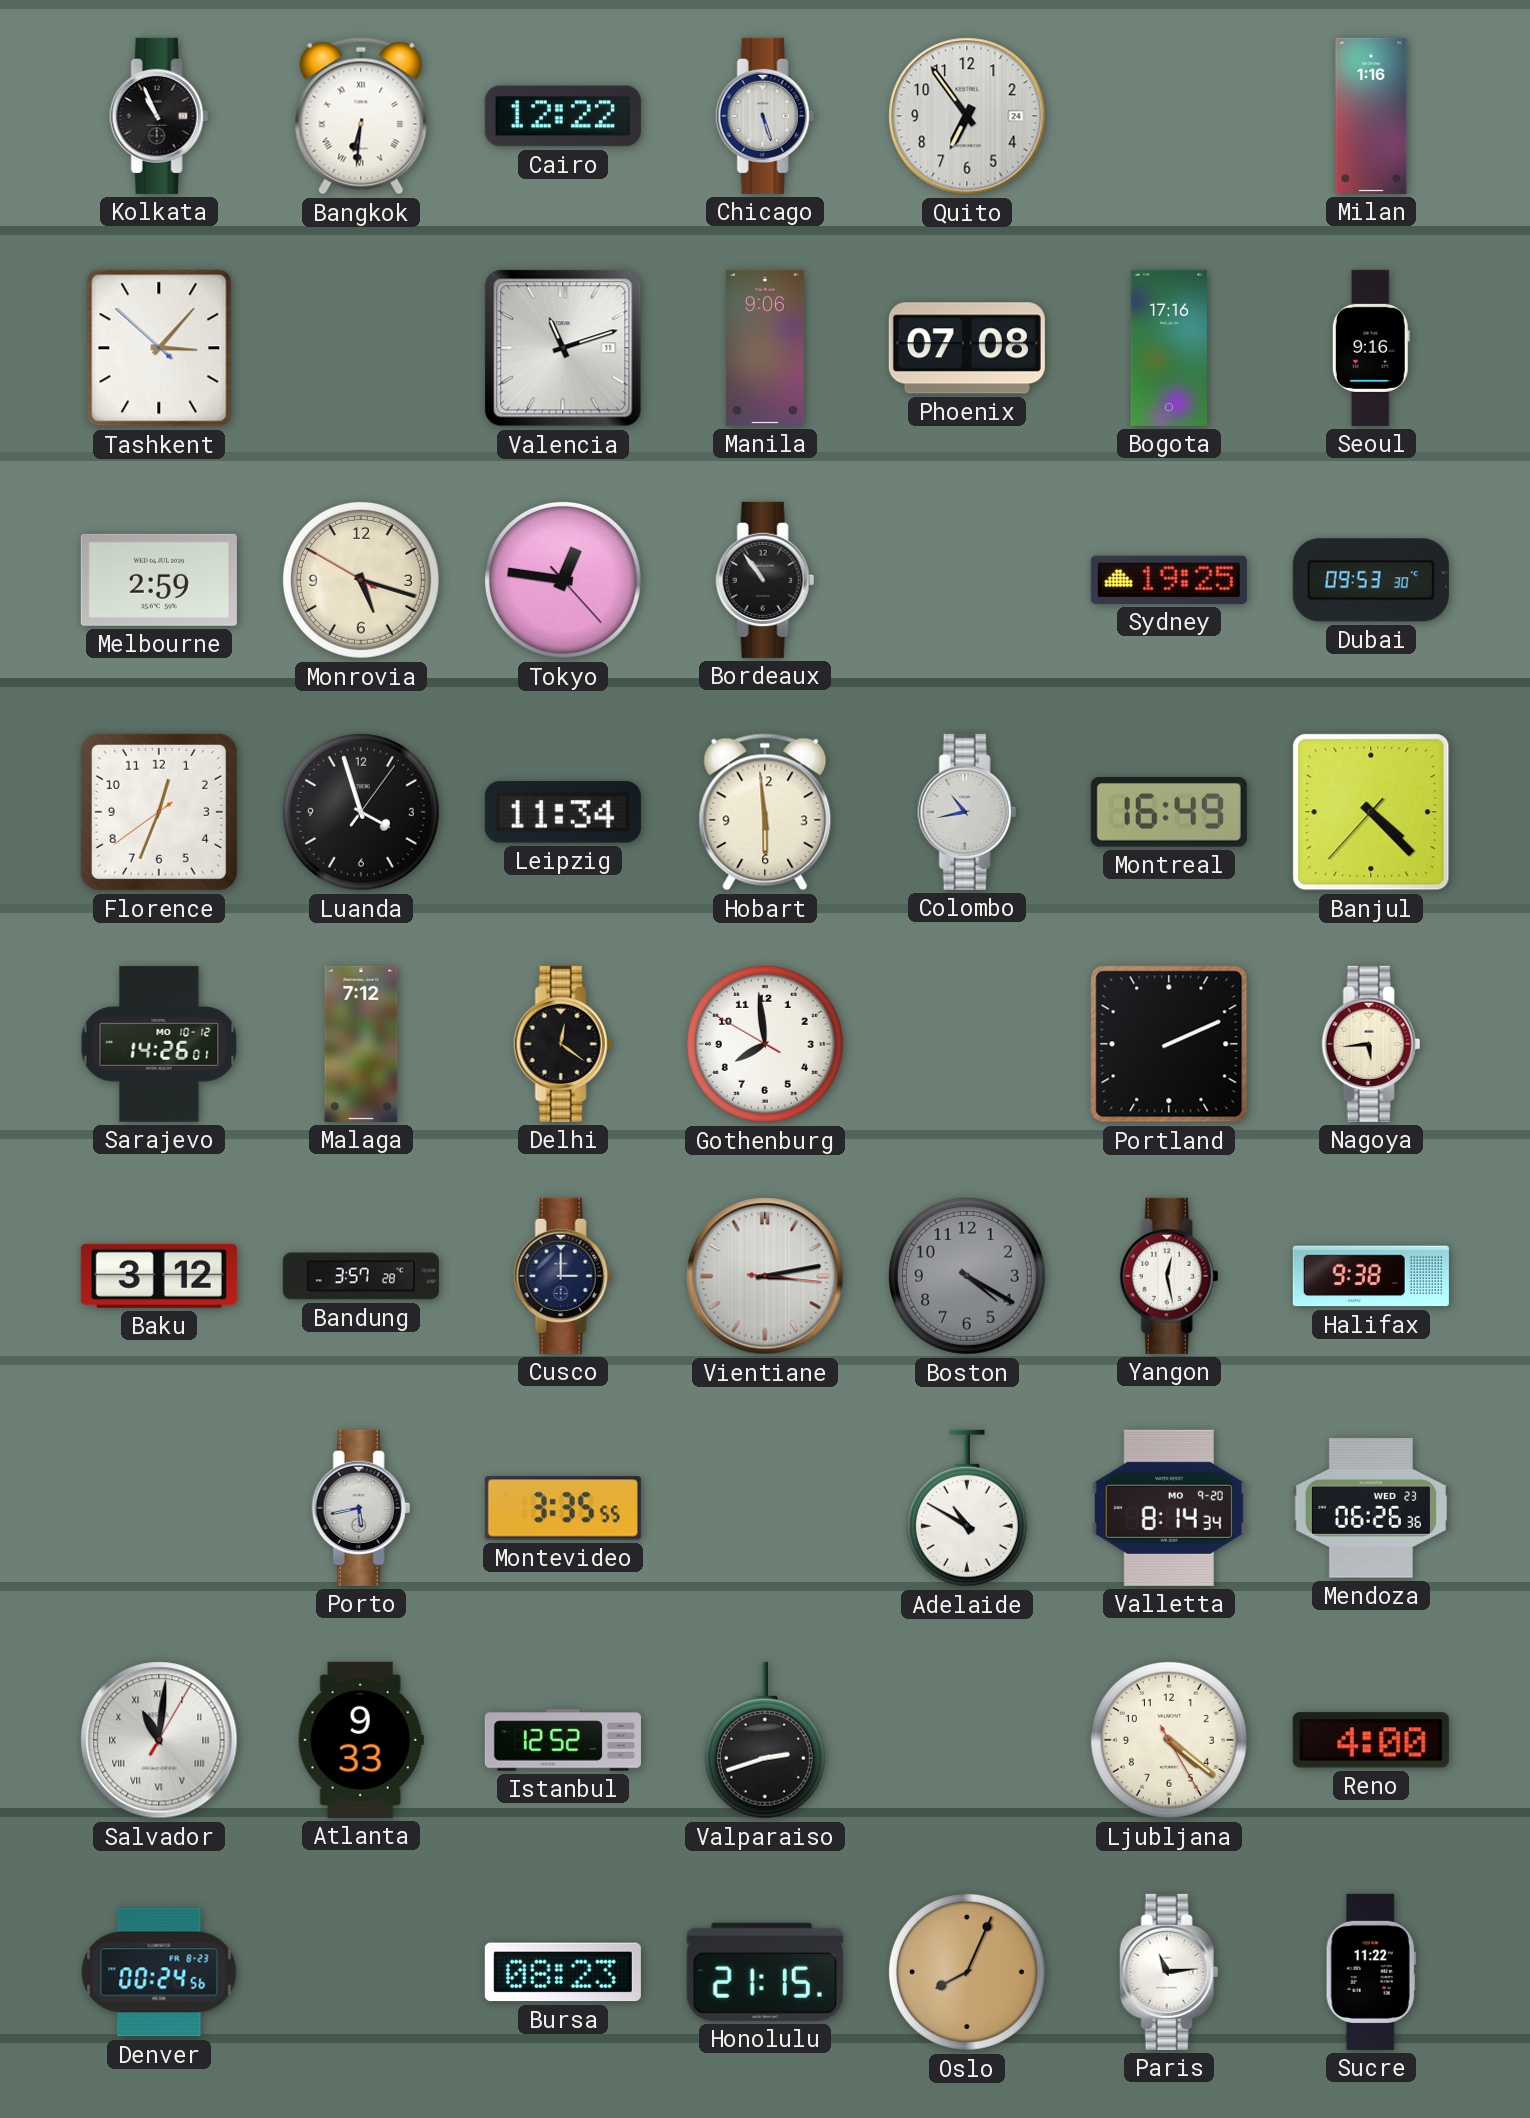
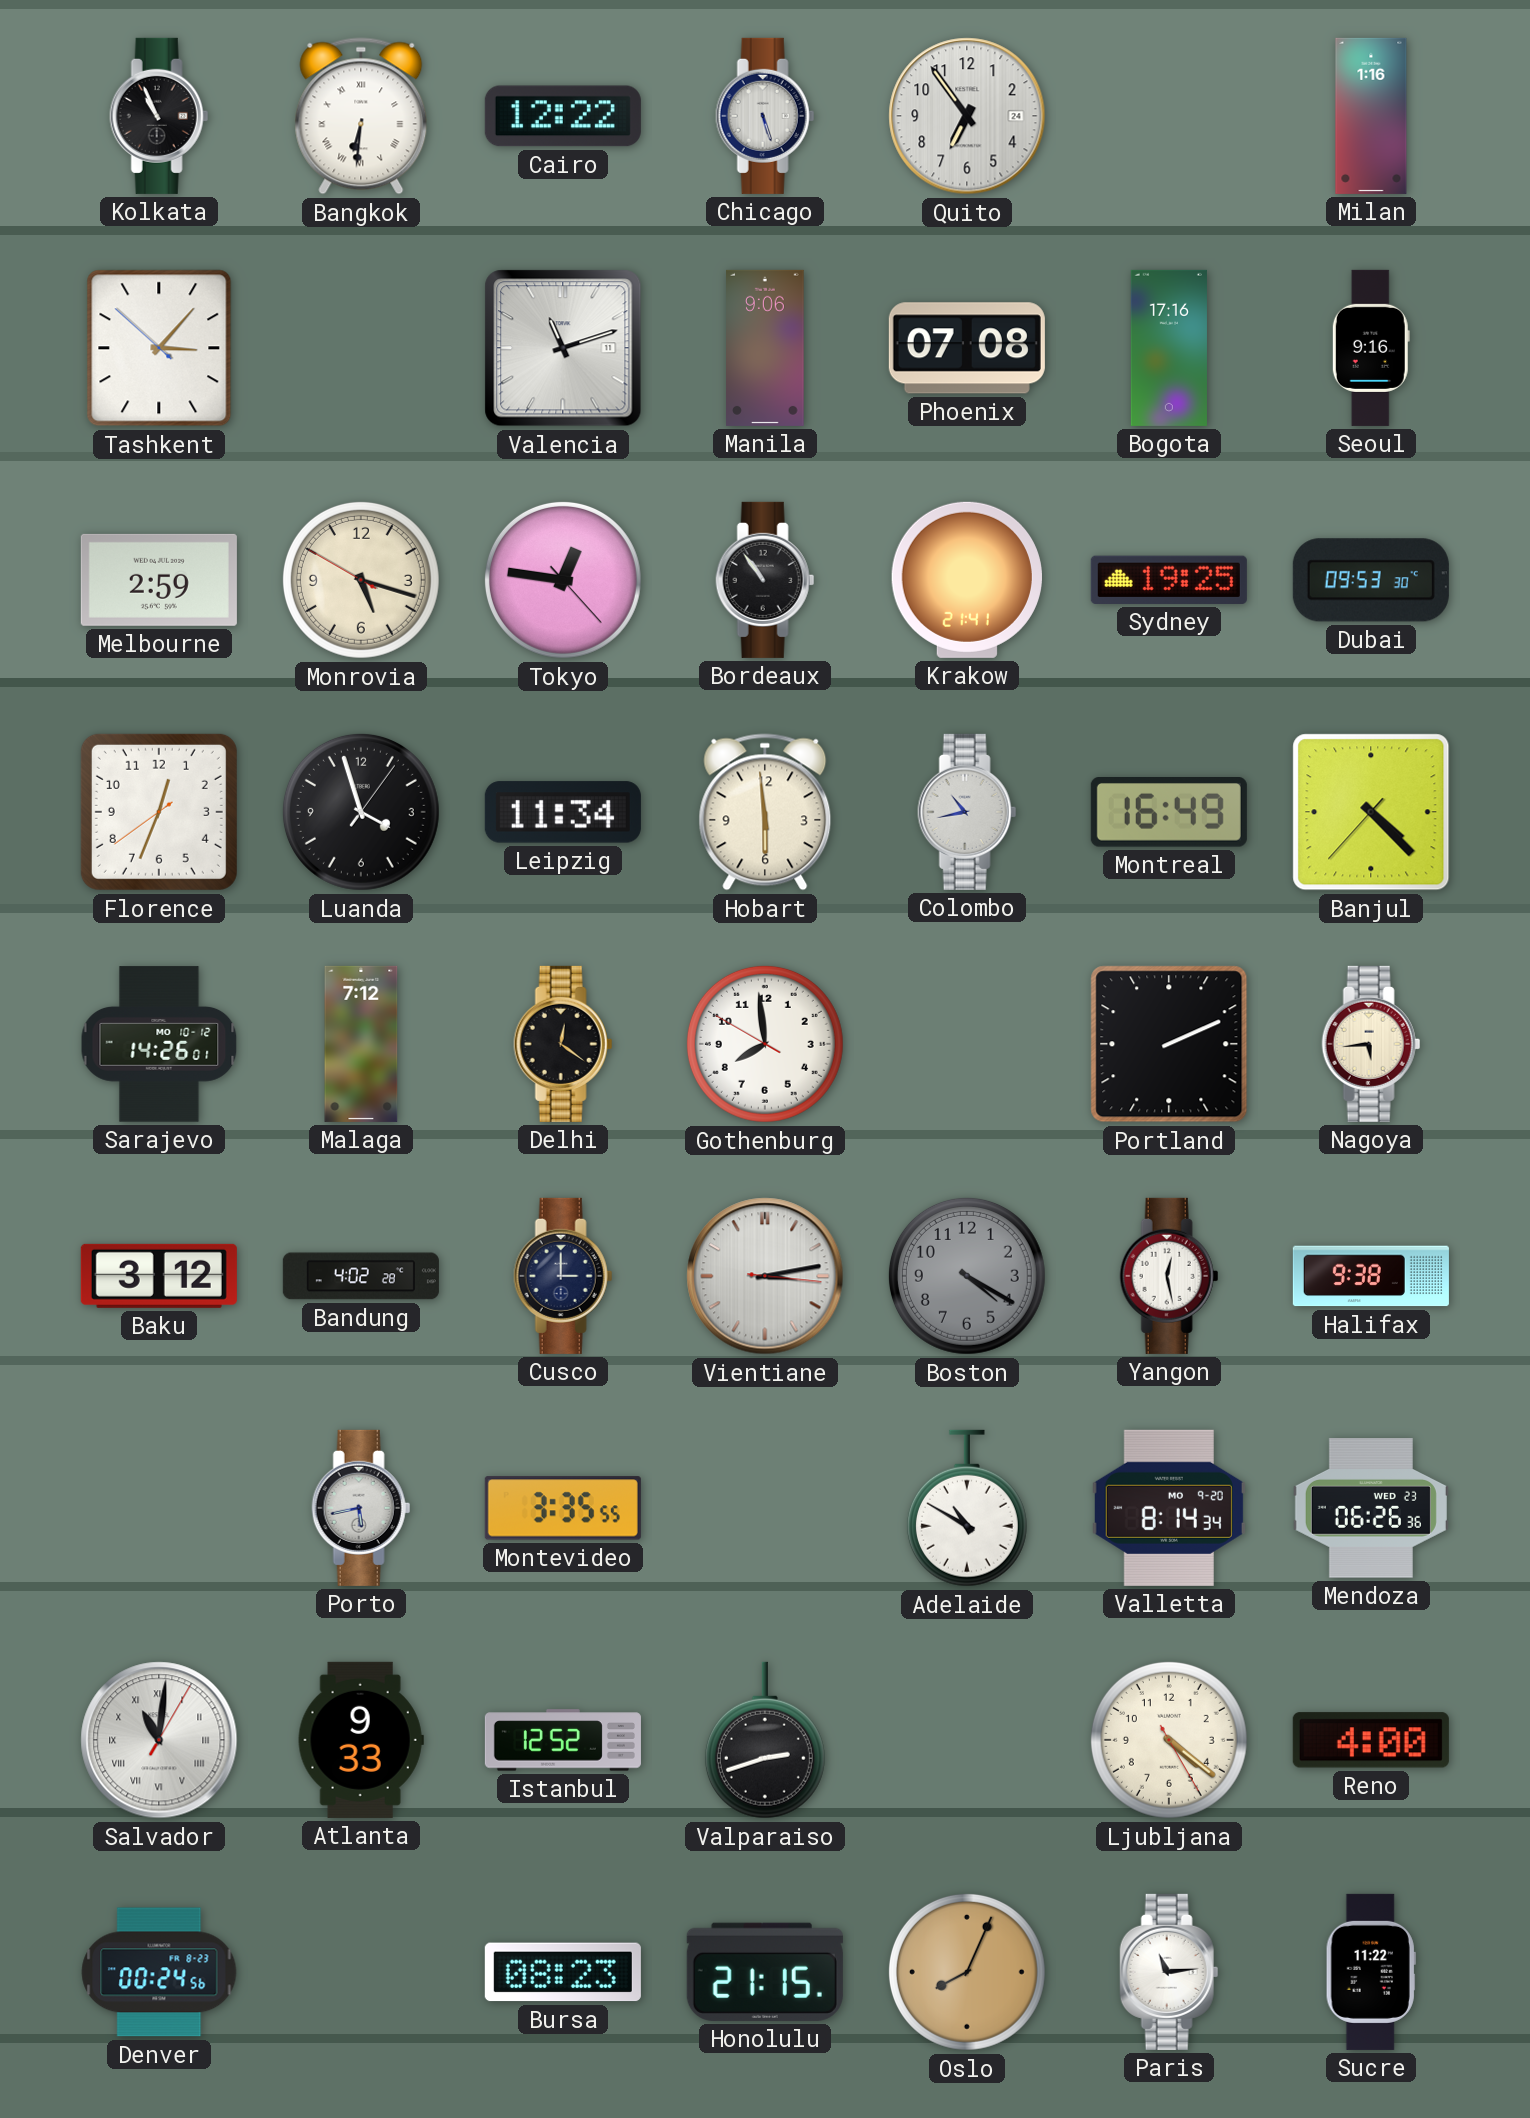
Krakow: none -> 21:41 (967, 580)
Bandung: 3:57 -> 4:02 (361, 1276)
